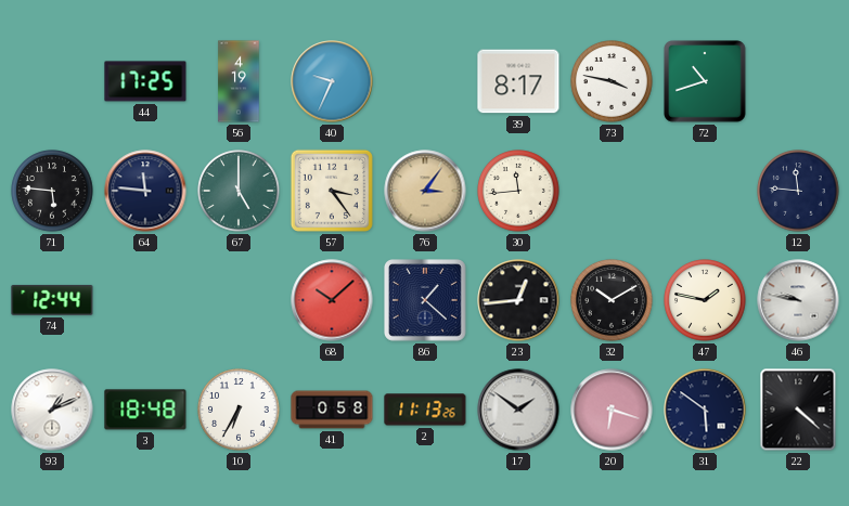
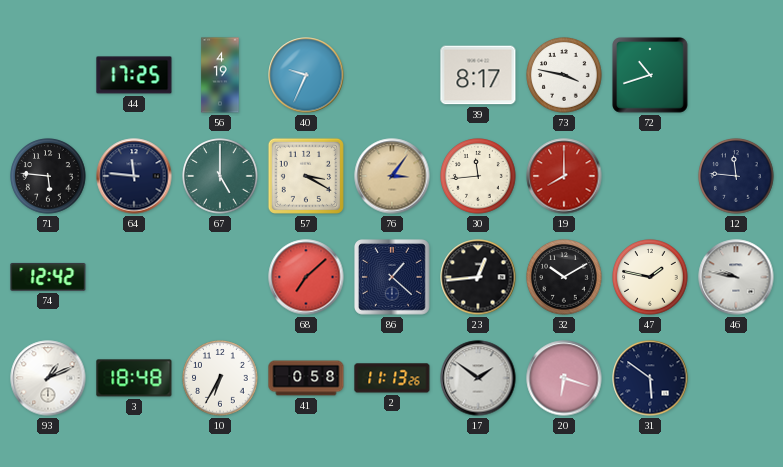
57: 3:24 -> 3:20 (306, 176)
19: none -> 8:00 (564, 176)
74: 12:44 -> 12:42 (48, 277)
68: 10:08 -> 7:08 (306, 277)
22: 4:22 -> none (798, 410)
